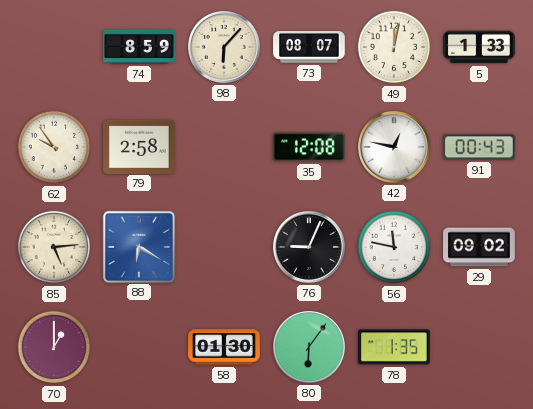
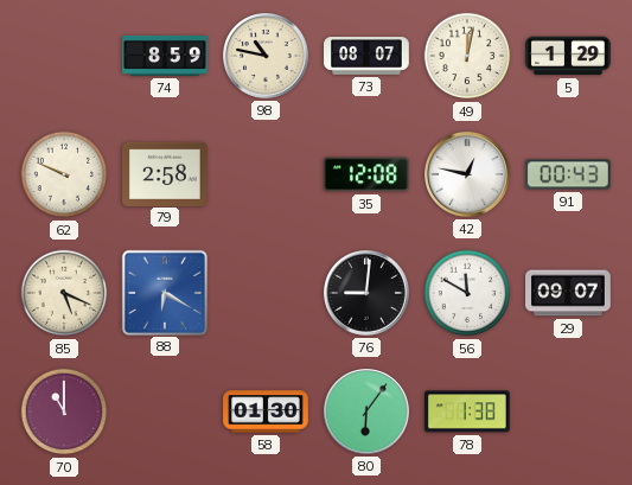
98: 6:07 -> 10:47 (267, 57)
5: 1:33 -> 1:29 (568, 56)
62: 9:54 -> 9:49 (64, 174)
85: 5:14 -> 5:19 (64, 293)
76: 9:04 -> 9:01 (368, 294)
56: 11:47 -> 11:50 (467, 293)
29: 09:02 -> 09:07 (568, 293)
70: 1:00 -> 11:00 (64, 411)
78: 1:35 -> 1:38 (468, 411)
